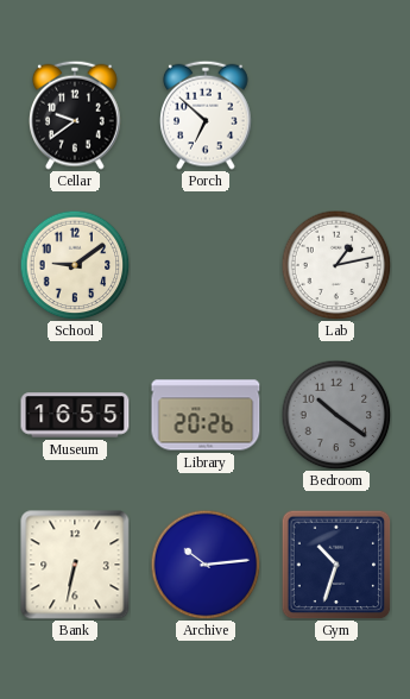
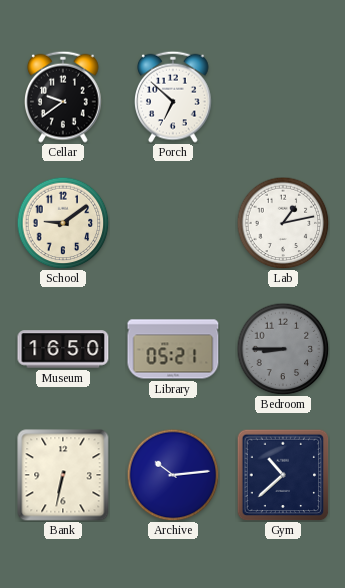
Museum: 16:55 -> 16:50 (63, 349)
Library: 20:26 -> 05:21 (173, 349)
Bedroom: 10:21 -> 8:45 (283, 349)
Gym: 10:33 -> 10:38 (283, 475)
